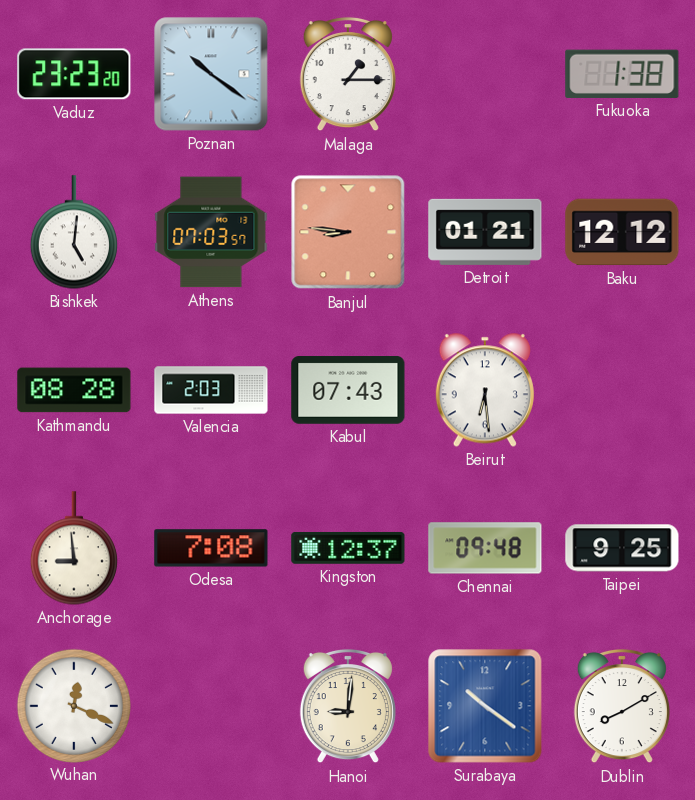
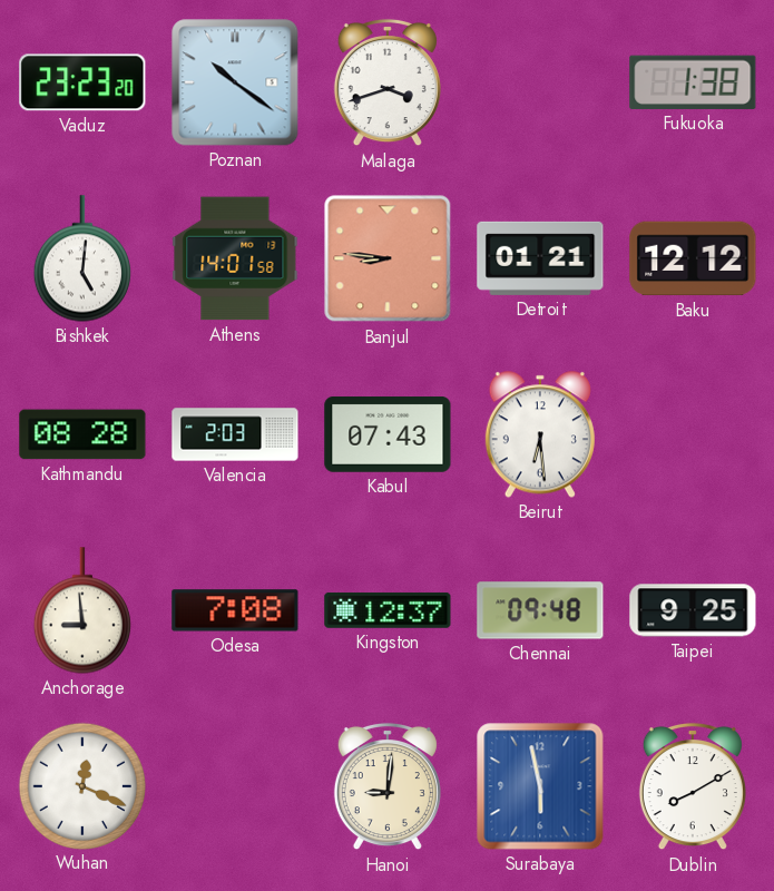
Malaga: 1:15 -> 3:42 (388, 82)
Athens: 07:03 -> 14:01 (235, 258)
Surabaya: 10:21 -> 5:58 (540, 786)
